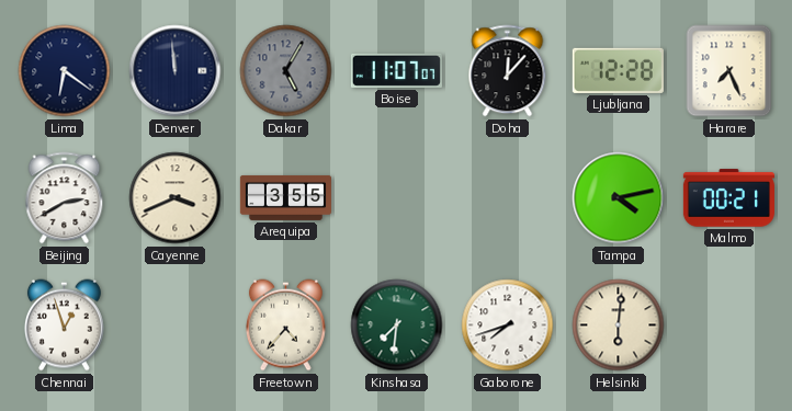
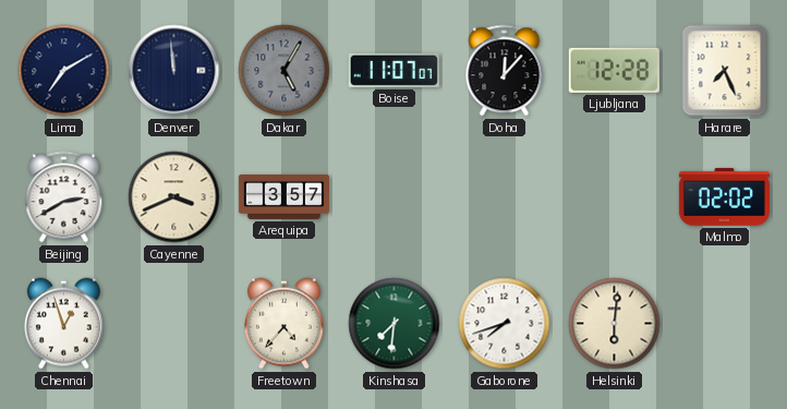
Lima: 6:21 -> 7:10 (64, 71)
Arequipa: 3:55 -> 3:57 (283, 196)
Tampa: 4:13 -> none (619, 198)
Malmo: 00:21 -> 02:02 (724, 197)
